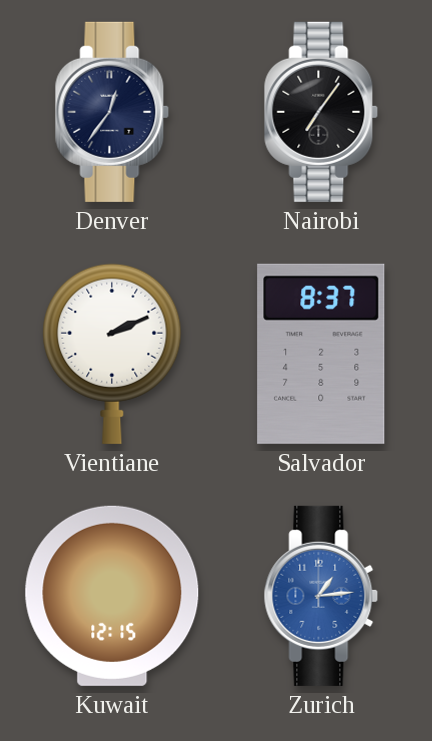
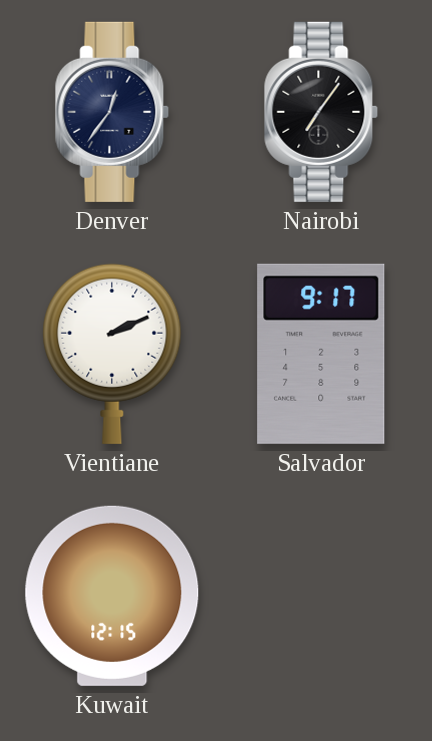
Salvador: 8:37 -> 9:17 (321, 354)
Zurich: 1:14 -> none (321, 596)
